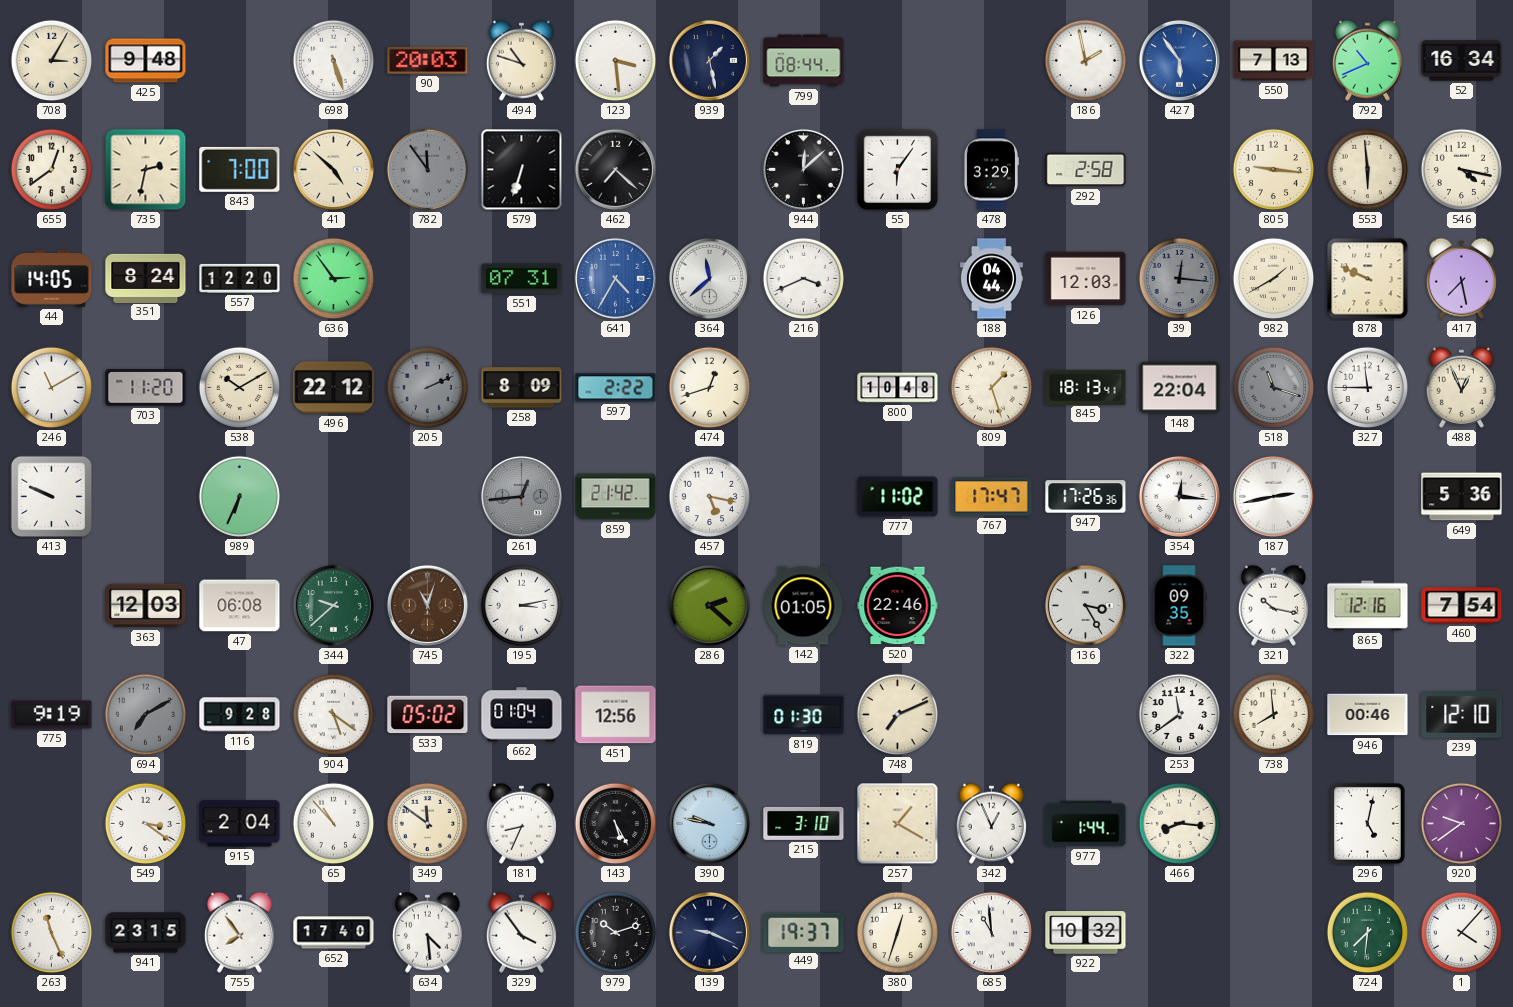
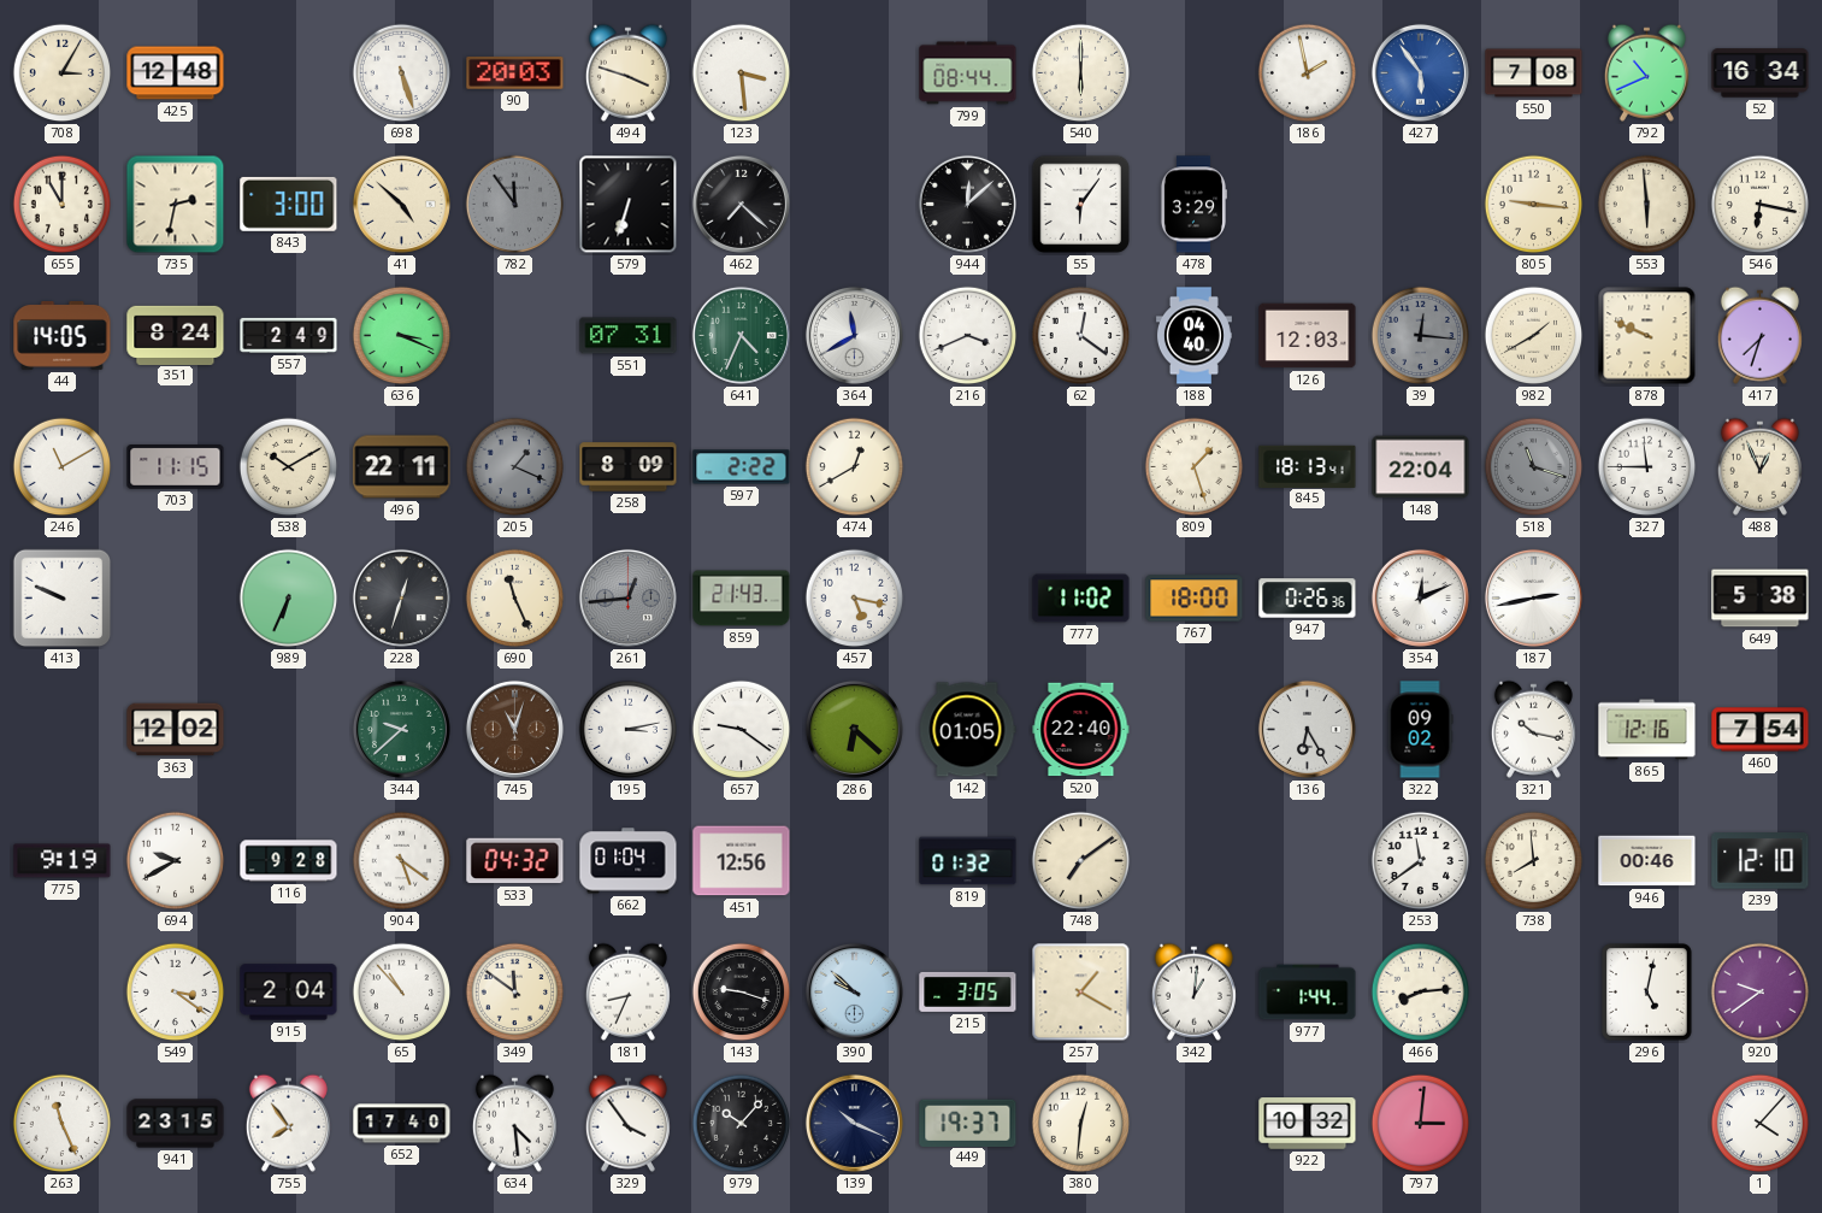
425: 9:48 -> 12:48 (176, 73)
494: 10:48 -> 3:48 (627, 72)
939: 1:28 -> none (709, 60)
540: none -> 6:00 (1081, 73)
550: 7:13 -> 7:08 (1534, 73)
655: 12:39 -> 11:00 (63, 205)
843: 7:00 -> 3:00 (289, 204)
292: 2:58 -> none (1086, 170)
546: 4:17 -> 6:17 (1761, 205)
557: 12:20 -> 2:49 (289, 335)
636: 2:54 -> 3:19 (402, 336)
641: 4:35 -> 4:34 (741, 335)
641 dial: blue -> green (741, 335)
364: 11:38 -> 11:40 (854, 335)
62: none -> 12:21 (1081, 336)
188: 04:44 -> 04:40 (1193, 336)
417: 7:28 -> 7:33 (1759, 335)
703: 11:20 -> 11:15 (176, 467)
496: 22:12 -> 22:11 (402, 467)
205: 2:11 -> 1:19 (515, 467)
474: 12:42 -> 12:40 (855, 467)
800: 10:48 -> none (898, 388)
228: none -> 12:33 (401, 597)
690: none -> 11:26 (515, 599)
859: 21:42 -> 21:43 (742, 599)
767: 17:47 -> 18:00 (1195, 599)
947: 17:26 -> 0:26 (1308, 599)
354: 12:16 -> 12:11 (1420, 597)
649: 5:36 -> 5:38 (1761, 599)
363: 12:03 -> 12:02 (176, 730)
47: 06:08 -> none (240, 606)
657: none -> 9:21 (742, 730)
286: 2:22 -> 6:22 (854, 729)
520: 22:46 -> 22:40 (1081, 730)
136: 3:25 -> 6:25 (1307, 729)
322: 09:35 -> 09:02 (1420, 730)
694: 7:10 -> 9:40 (176, 861)
694 dial: grey -> white (176, 861)
533: 05:02 -> 04:32 (515, 861)
819: 01:30 -> 01:32 (968, 861)
748: 7:11 -> 7:09 (1081, 861)
143: 5:25 -> 9:18 (742, 993)
390: 9:47 -> 9:52 (854, 991)
215: 3:10 -> 3:05 (968, 991)
342: 12:56 -> 1:01 (1193, 991)
466: 8:16 -> 8:14 (1421, 993)
979: 10:12 -> 10:07 (742, 1124)
139: 9:19 -> 10:19 (854, 1123)
380: 12:33 -> 12:31 (1081, 1124)
685: 10:59 -> none (992, 933)
797: none -> 3:01 (1421, 1124)
724: 7:31 -> none (1368, 933)
